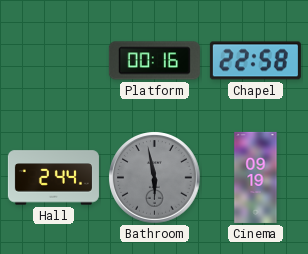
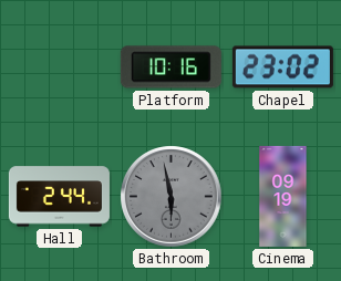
Platform: 00:16 -> 10:16 (170, 67)
Chapel: 22:58 -> 23:02 (282, 67)
